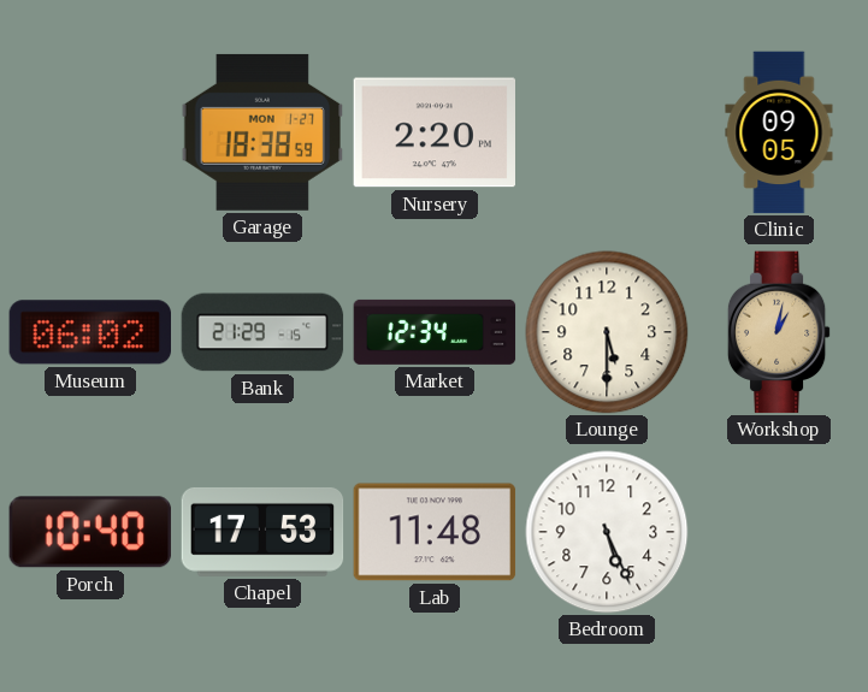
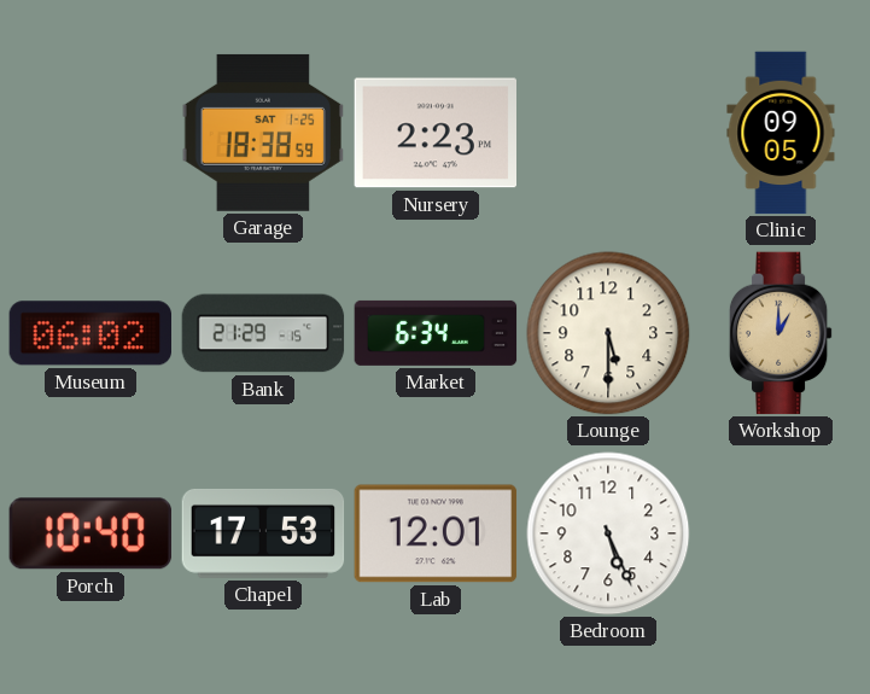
Garage date: MON 1-27 -> SAT 1-25 (263, 133)
Nursery: 2:20 -> 2:23 (434, 133)
Market: 12:34 -> 6:34 (436, 333)
Workshop: 1:02 -> 1:00 (781, 333)
Lab: 11:48 -> 12:01 (436, 533)
